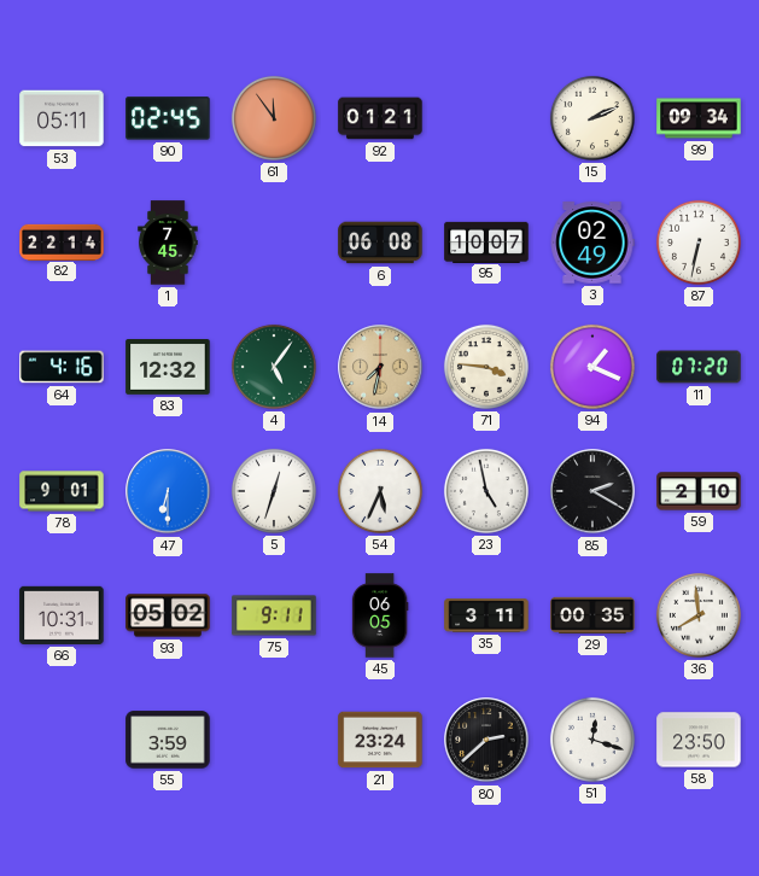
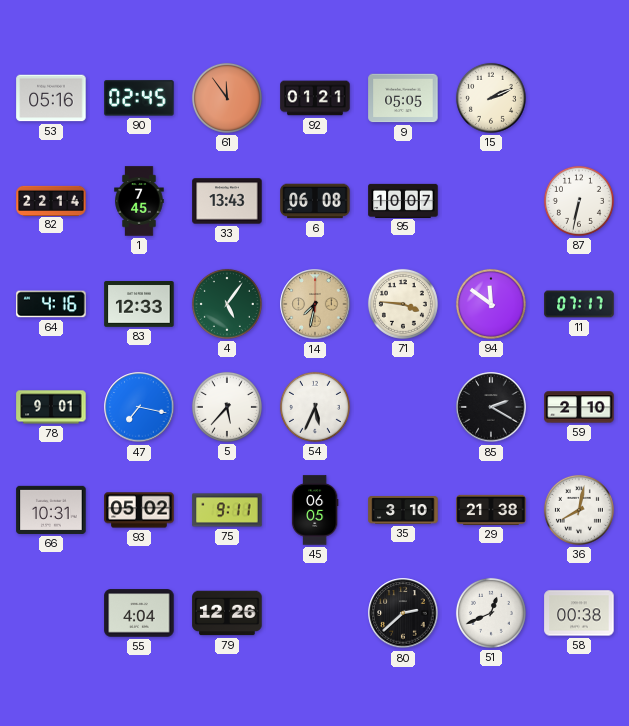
53: 05:11 -> 05:16 (51, 98)
9: none -> 05:05 (403, 98)
99: 09:34 -> none (699, 118)
33: none -> 13:43 (227, 201)
3: 02:49 -> none (592, 243)
83: 12:32 -> 12:33 (139, 305)
94: 1:19 -> 11:51 (491, 304)
11: 07:20 -> 07:17 (579, 304)
47: 6:30 -> 7:17 (139, 407)
5: 12:33 -> 5:37 (227, 407)
23: 4:58 -> none (486, 491)
35: 3:11 -> 3:10 (403, 510)
29: 00:35 -> 21:38 (491, 510)
36: 7:59 -> 8:02 (579, 510)
55: 3:59 -> 4:04 (139, 613)
79: none -> 12:26 (227, 613)
21: 23:24 -> none (380, 740)
51: 12:18 -> 12:41 (491, 613)
58: 23:50 -> 00:38 (579, 613)
